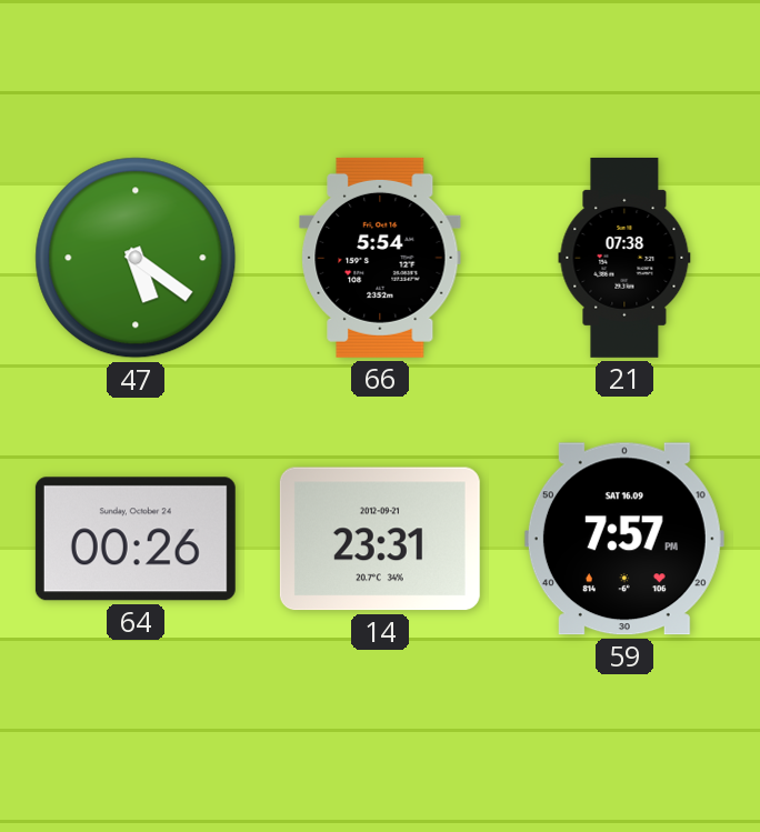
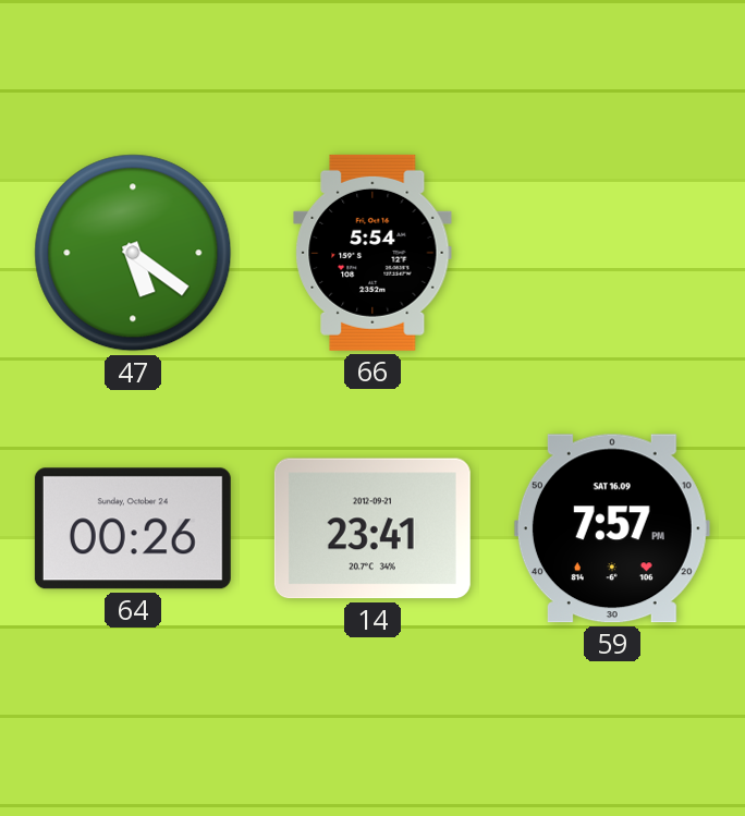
21: 07:38 -> none (624, 258)
14: 23:31 -> 23:41 (373, 528)
